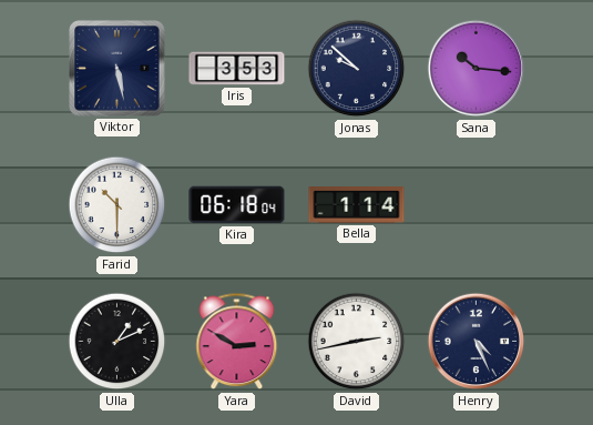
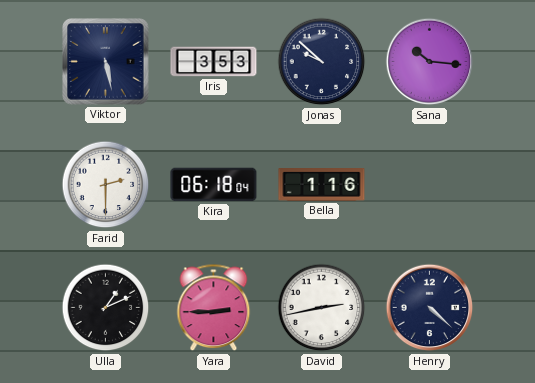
Farid: 10:30 -> 2:30 (106, 185)
Bella: 1:14 -> 1:16 (322, 185)
Yara: 2:50 -> 2:45 (214, 308)
Henry: 4:26 -> 4:22 (430, 308)
